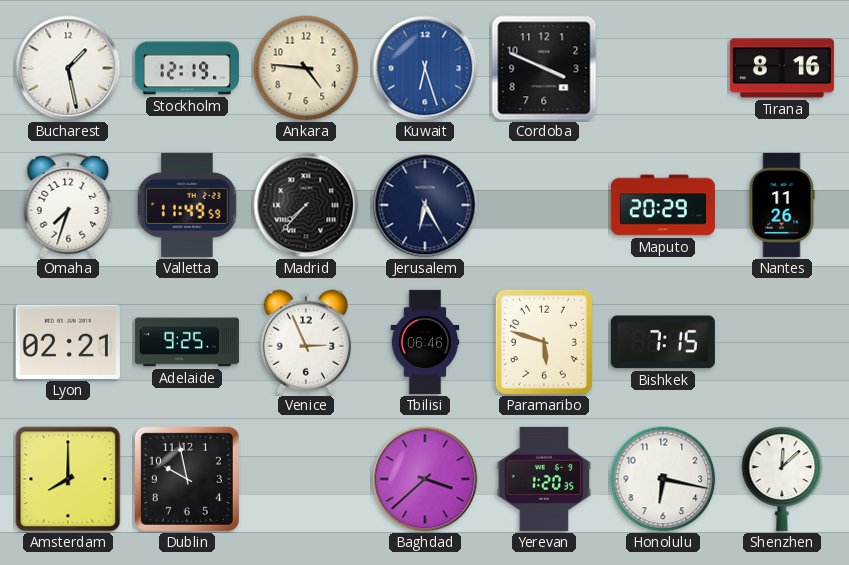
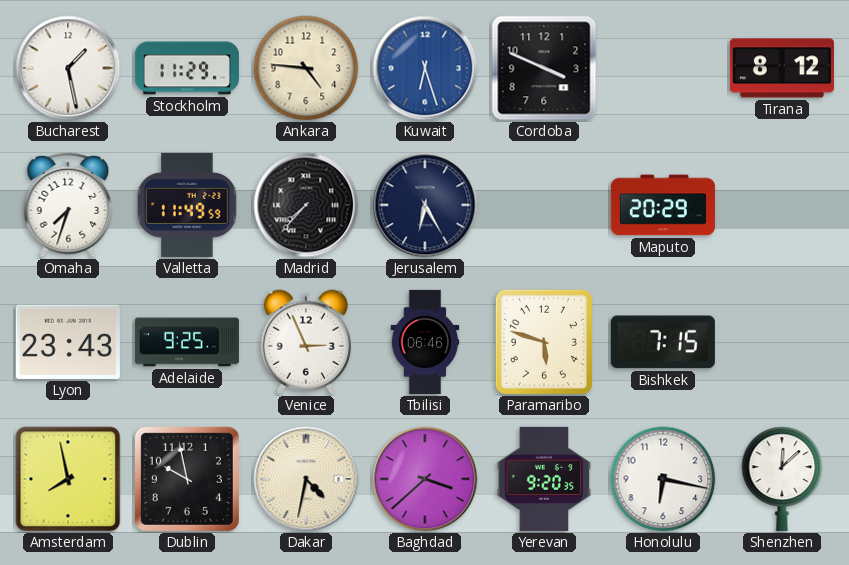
Stockholm: 12:19 -> 11:29 (187, 68)
Tirana: 8:16 -> 8:12 (782, 68)
Nantes: 11:26 -> none (782, 205)
Lyon: 02:21 -> 23:43 (68, 342)
Amsterdam: 8:00 -> 7:58 (68, 479)
Dakar: none -> 4:32 (306, 479)
Yerevan: 1:20 -> 9:20 (544, 479)
